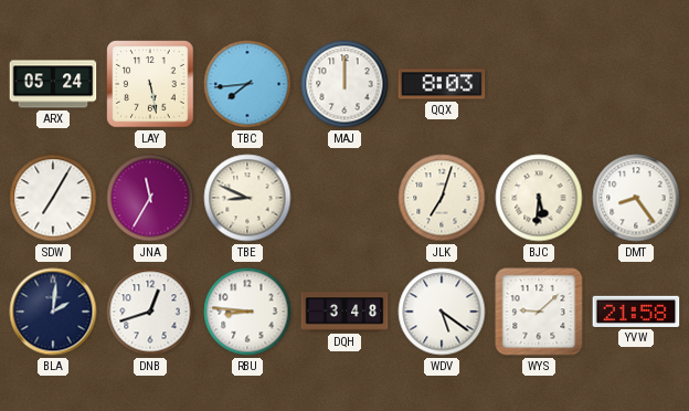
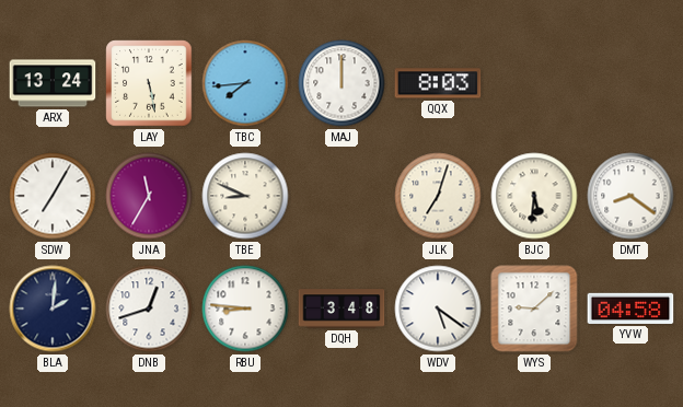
ARX: 05:24 -> 13:24 (53, 83)
DMT: 8:24 -> 8:21 (630, 196)
YVW: 21:58 -> 04:58 (630, 309)
